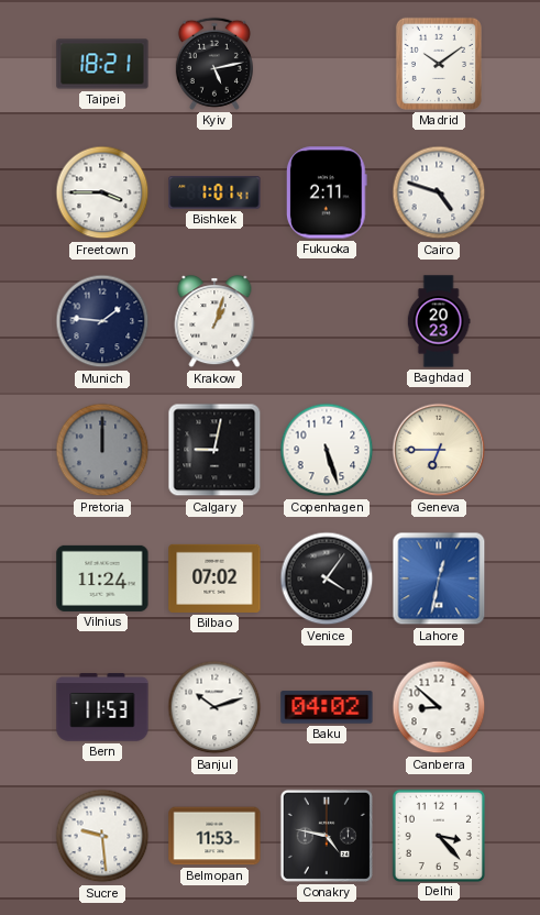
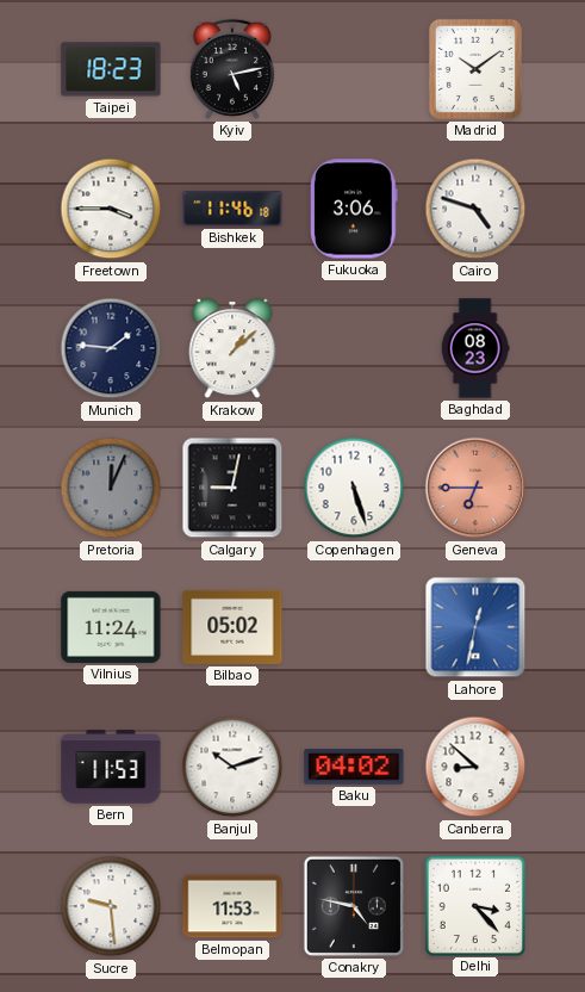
Taipei: 18:21 -> 18:23 (111, 69)
Bishkek: 1:01 -> 11:46 (232, 209)
Fukuoka: 2:11 -> 3:06 (354, 209)
Krakow: 1:03 -> 1:08 (232, 349)
Baghdad: 20:23 -> 08:23 (475, 348)
Pretoria: 12:00 -> 12:04 (111, 488)
Geneva dial: cream -> salmon (475, 488)
Bilbao: 07:02 -> 05:02 (232, 627)
Venice: 4:06 -> none (327, 578)
